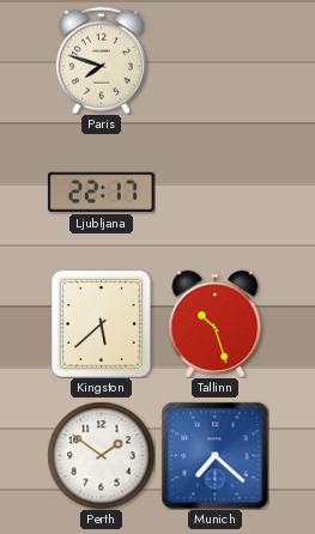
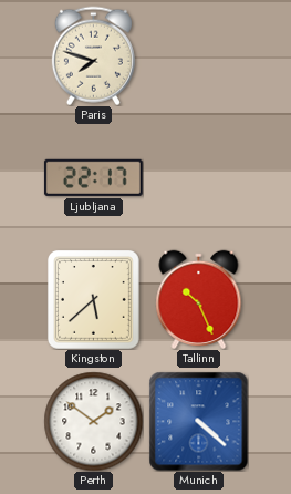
Tallinn: 10:27 -> 10:26 (199, 299)
Munich: 7:22 -> 4:22 (198, 421)
